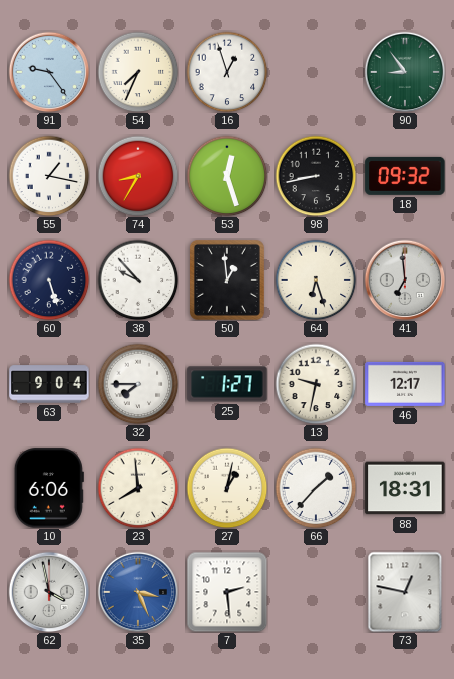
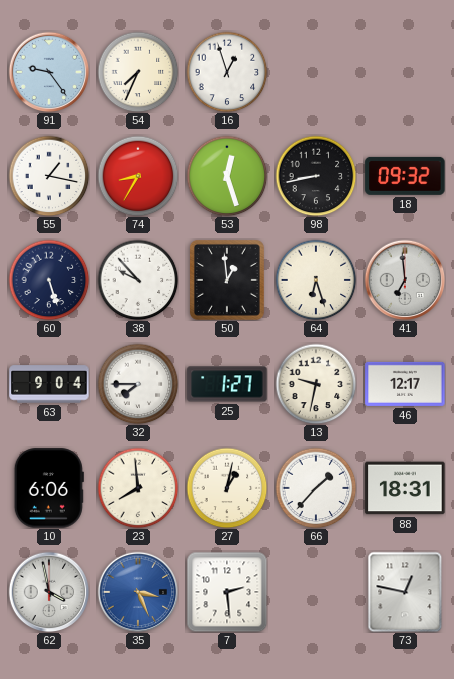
90: 8:54 -> none (405, 72)
